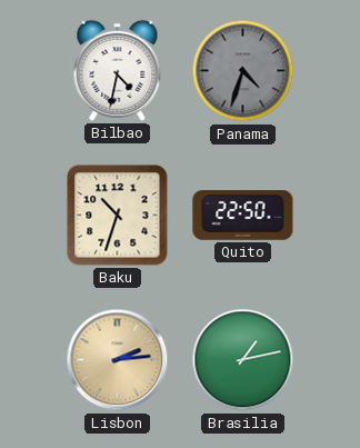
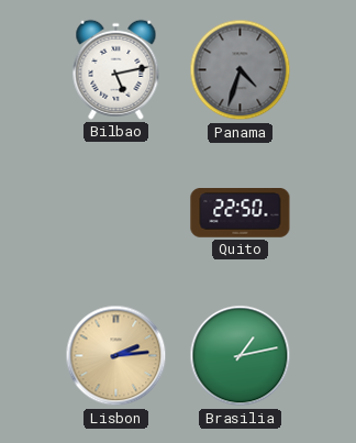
Bilbao: 4:32 -> 5:13 (116, 69)
Baku: 10:33 -> none (118, 216)
